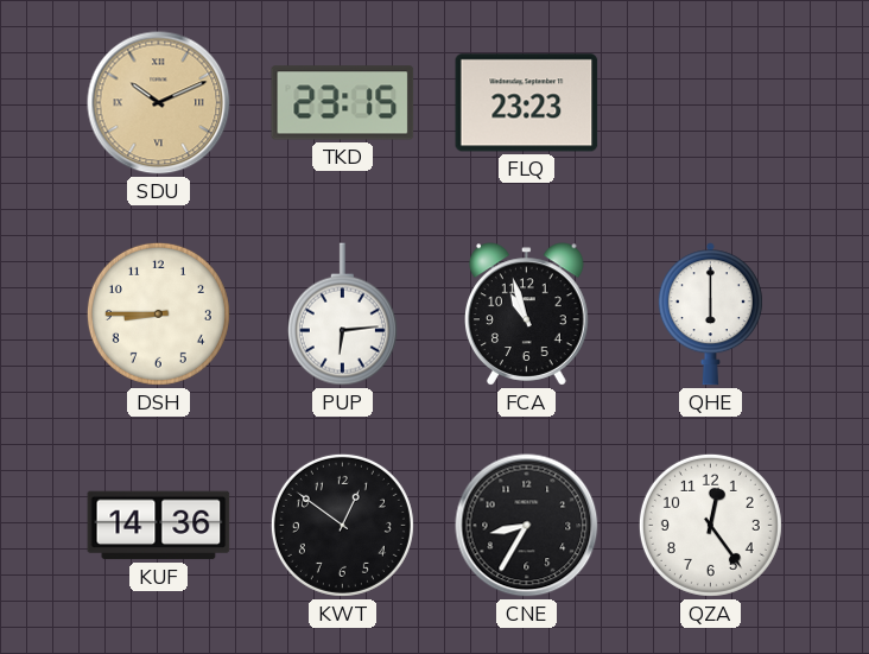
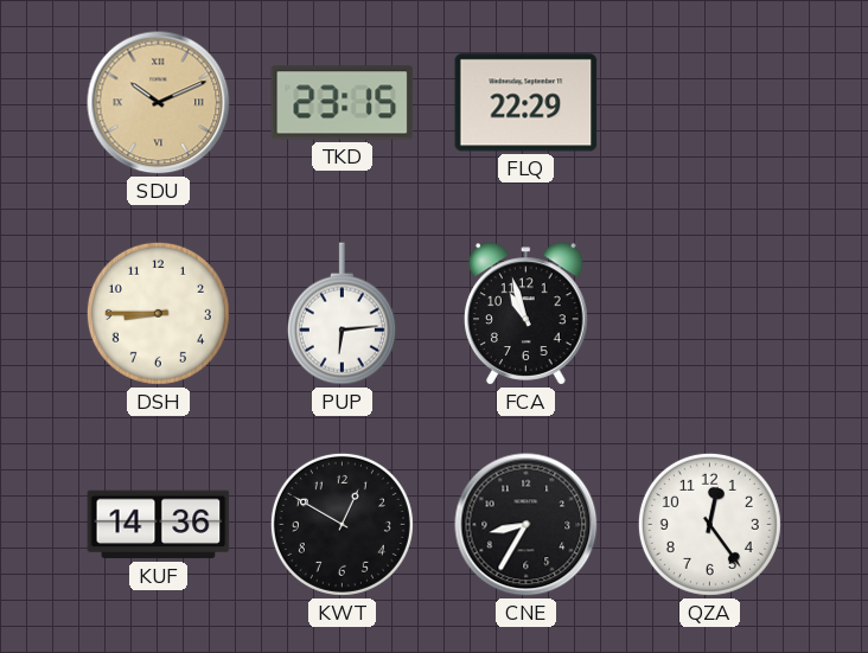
FLQ: 23:23 -> 22:29 (526, 103)
QHE: 6:00 -> none (710, 315)
KWT: 12:51 -> 12:50 (342, 524)
